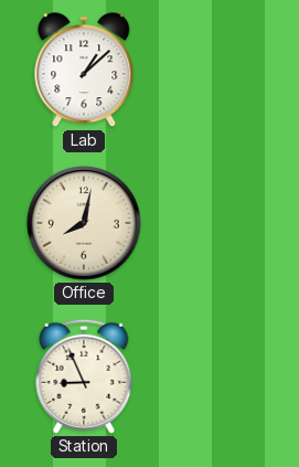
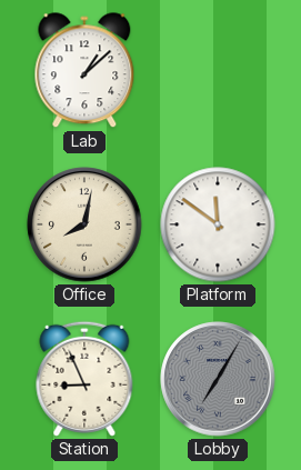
Platform: none -> 11:51 (218, 224)
Lobby: none -> 7:05 (218, 379)
